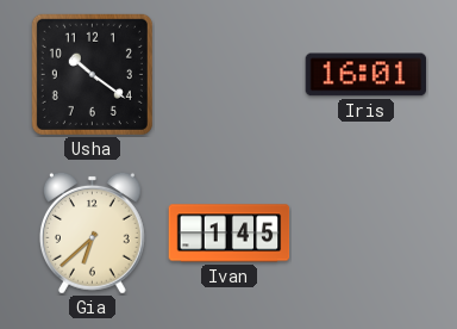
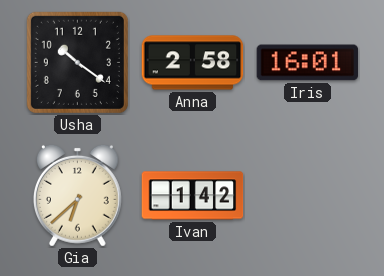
Anna: none -> 2:58 (193, 63)
Ivan: 1:45 -> 1:42 (193, 196)
